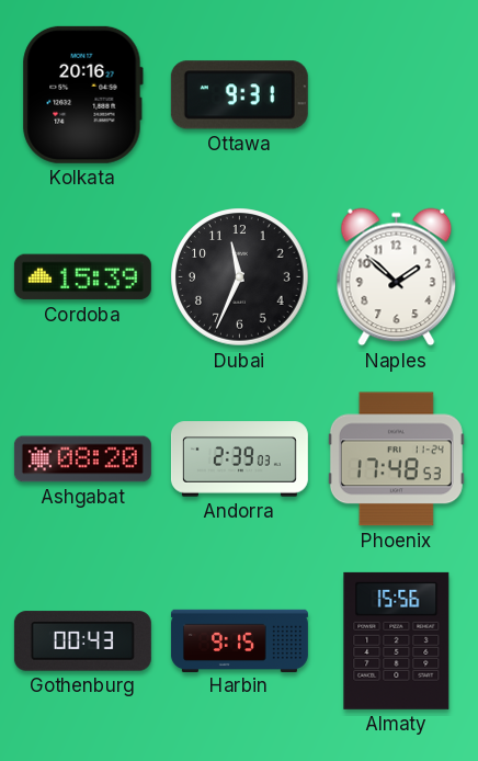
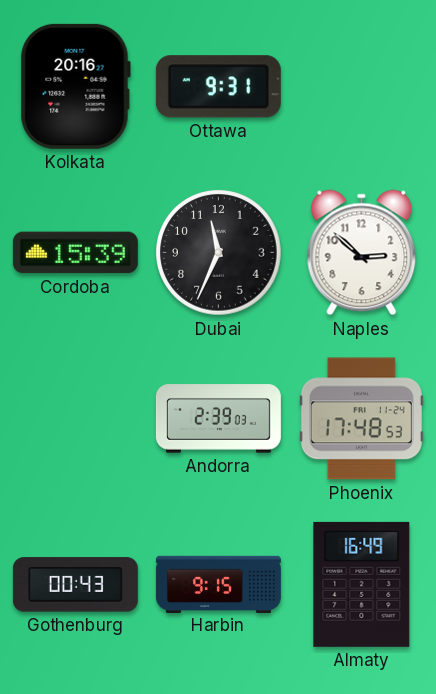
Naples: 1:52 -> 2:52 (362, 253)
Ashgabat: 08:20 -> none (82, 459)
Almaty: 15:56 -> 16:49 (362, 584)
